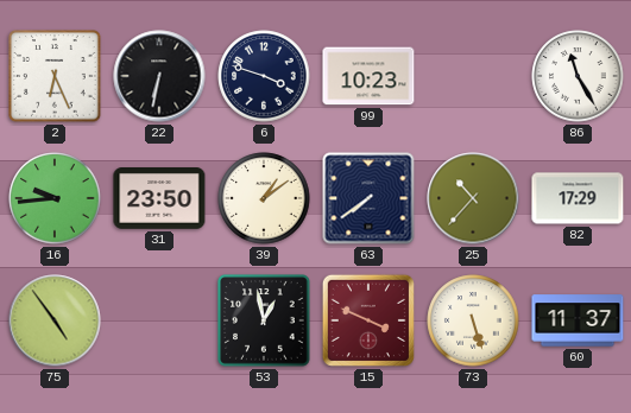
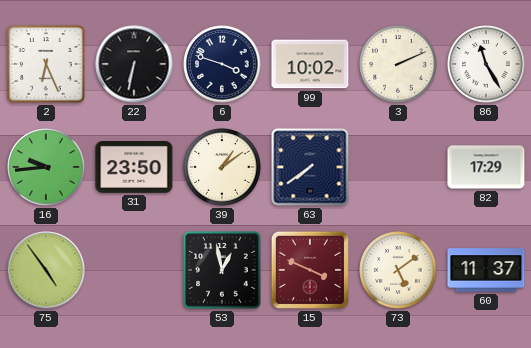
99: 10:23 -> 10:02 (310, 64)
3: none -> 2:11 (398, 64)
25: 10:37 -> none (473, 198)
73: 5:27 -> 5:09 (398, 270)
